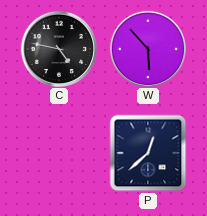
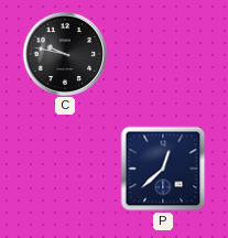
C: 4:47 -> 9:47 (64, 53)
W: 5:53 -> none (147, 48)
